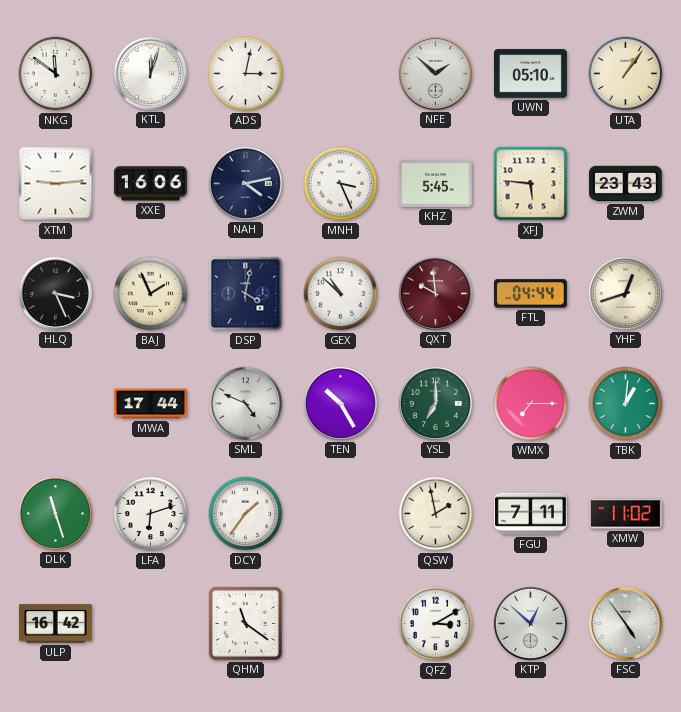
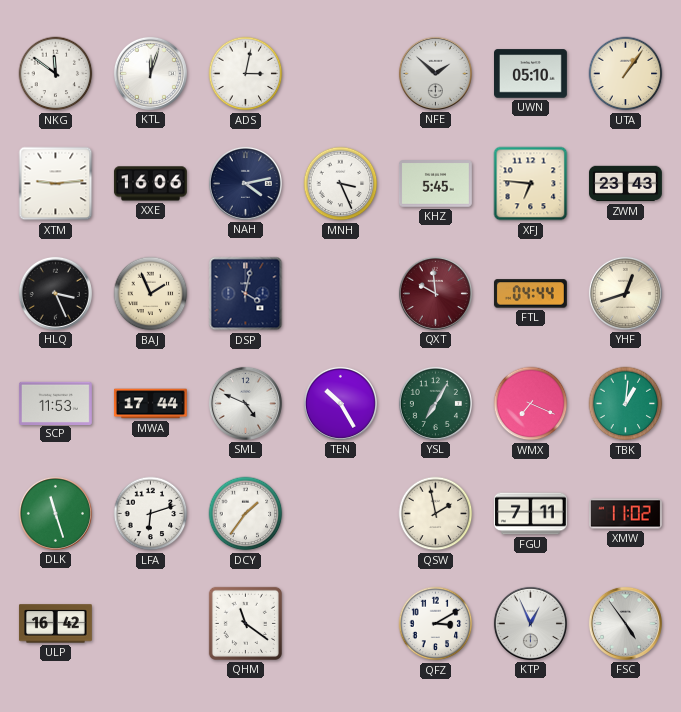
XFJ: 5:46 -> 6:46 (531, 184)
GEX: 10:52 -> none (341, 294)
SCP: none -> 11:53 (55, 403)
YSL: 7:00 -> 7:05 (435, 403)
WMX: 7:15 -> 7:19 (531, 404)
KTP: 12:52 -> 12:56 (530, 623)
